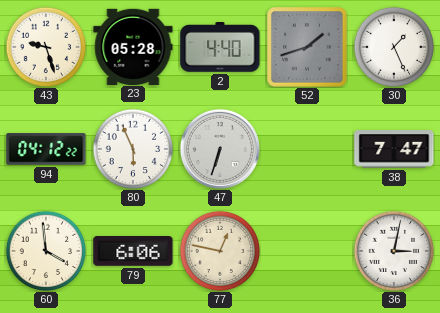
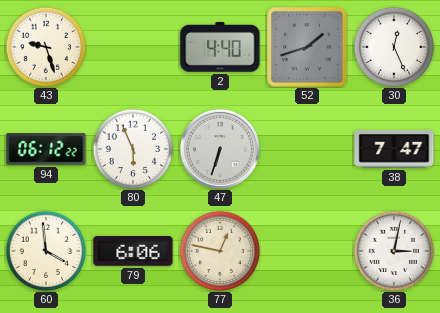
23: 05:28 -> none (133, 46)
30: 1:26 -> 12:26 (394, 47)
94: 04:12 -> 06:12 (46, 149)
